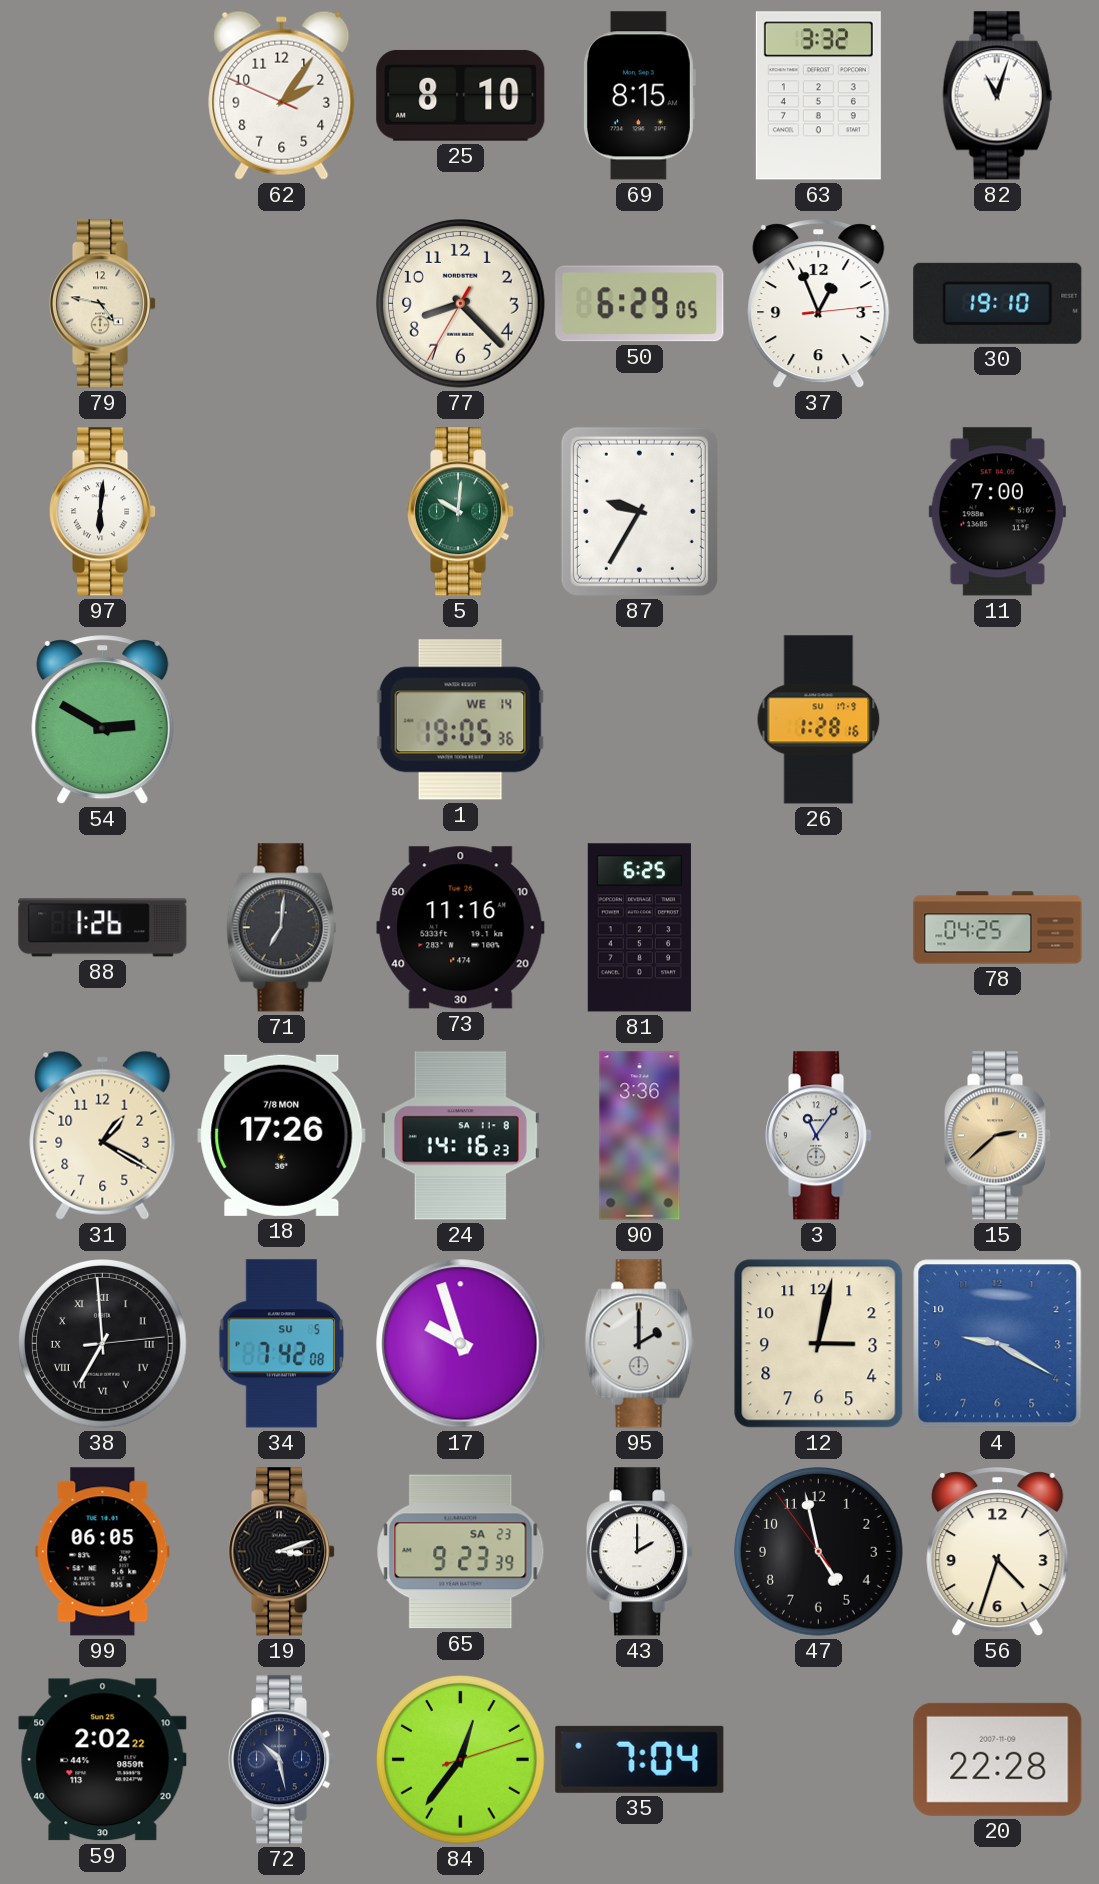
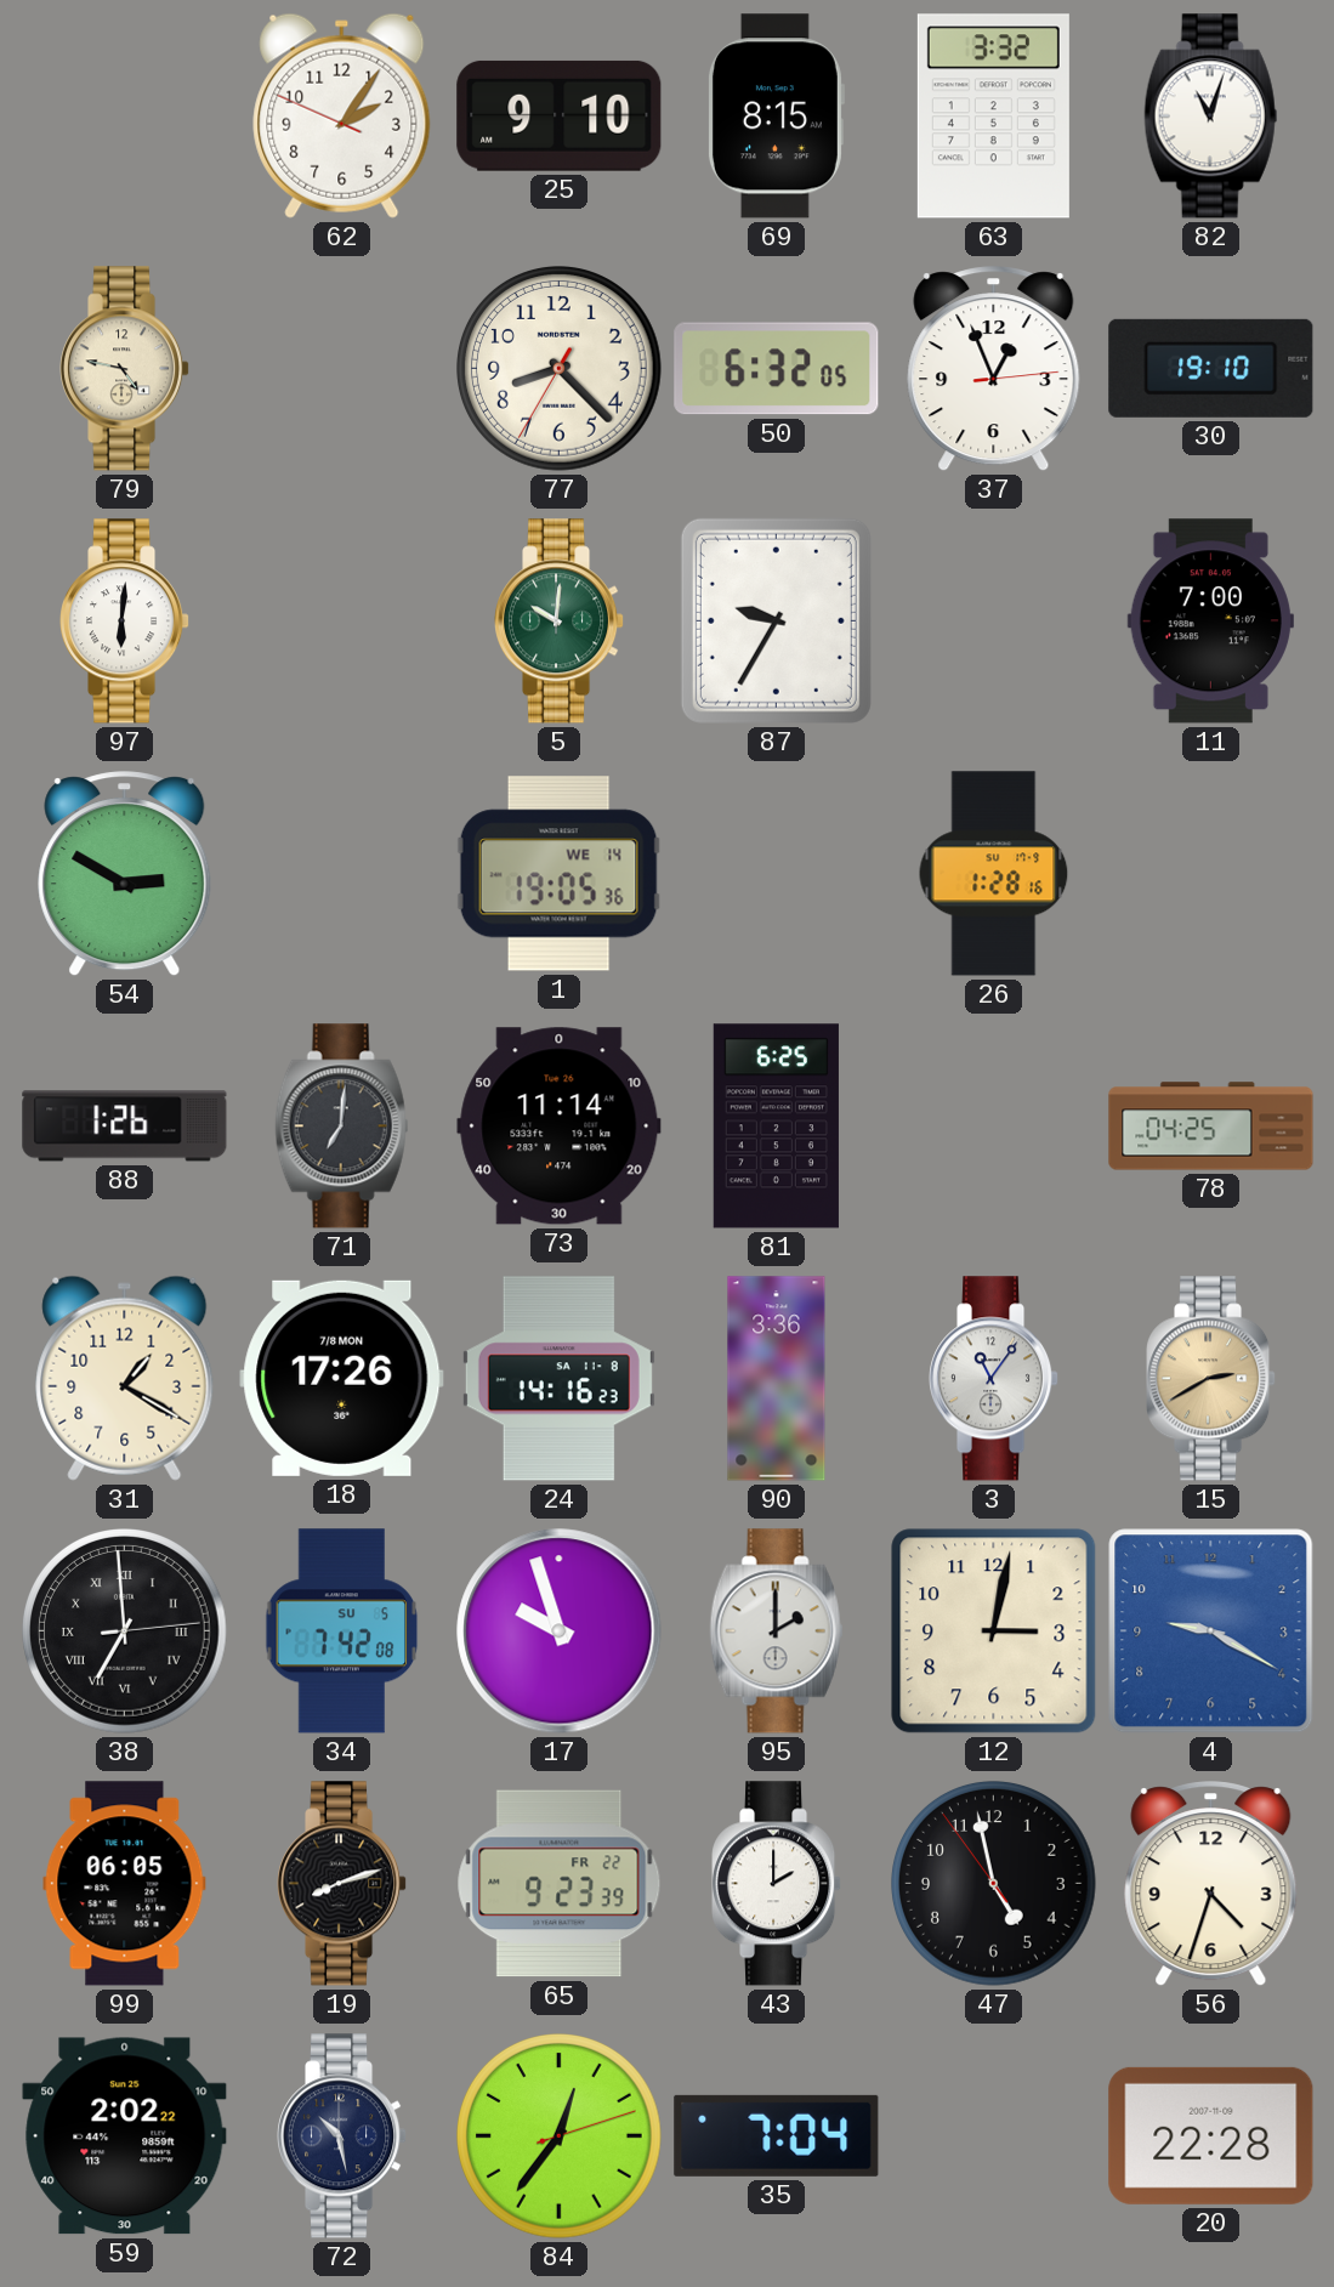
25: 8:10 -> 9:10 (560, 115)
50: 6:29 -> 6:32 (777, 369)
73: 11:16 -> 11:14 (560, 1127)
15: 2:38 -> 2:40 (1213, 1379)
19: 3:12 -> 8:12 (344, 1884)
65 date: SA 23 -> FR 22 (560, 1884)
